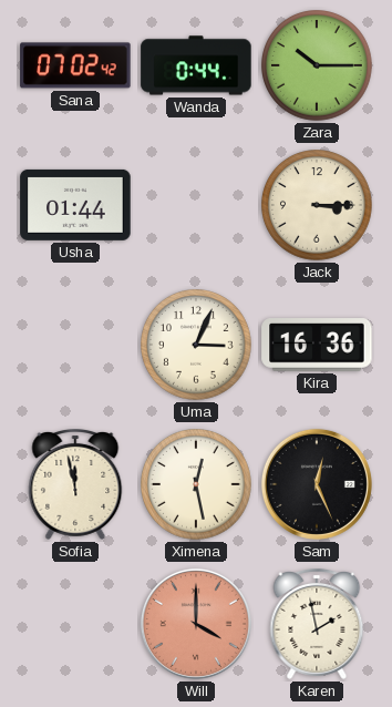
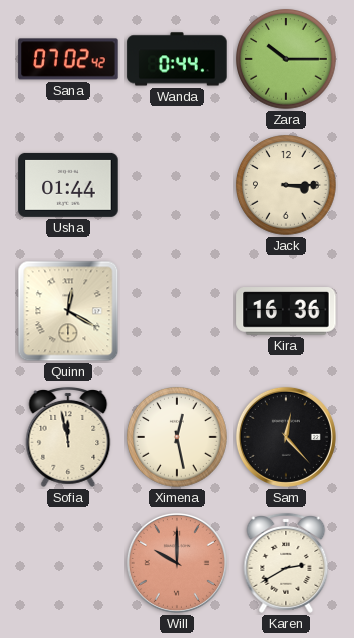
Quinn: none -> 12:20 (68, 311)
Uma: 3:04 -> none (197, 346)
Sam: 12:26 -> 12:23 (286, 437)
Will: 4:00 -> 10:00 (177, 563)
Karen: 1:58 -> 2:40 (286, 563)
